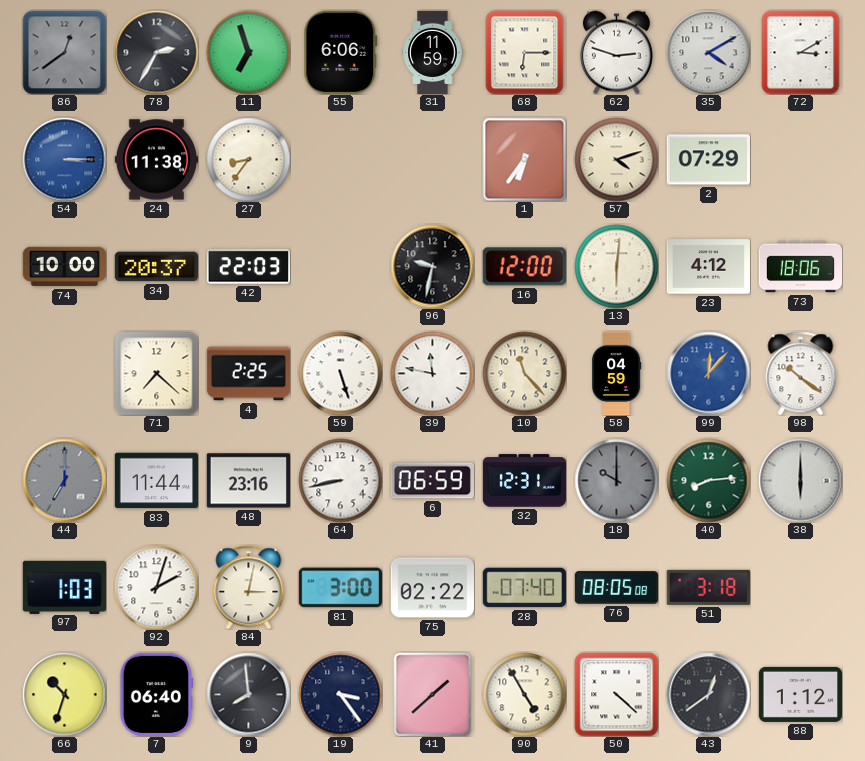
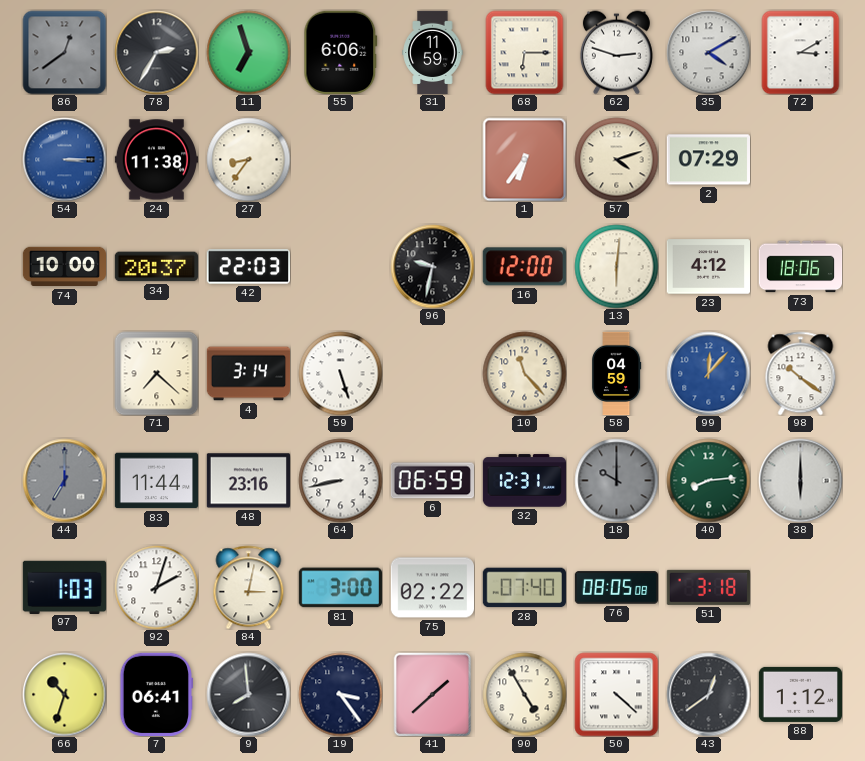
4: 2:25 -> 3:14 (248, 374)
39: 11:47 -> none (432, 373)
7: 06:40 -> 06:41 (157, 694)
